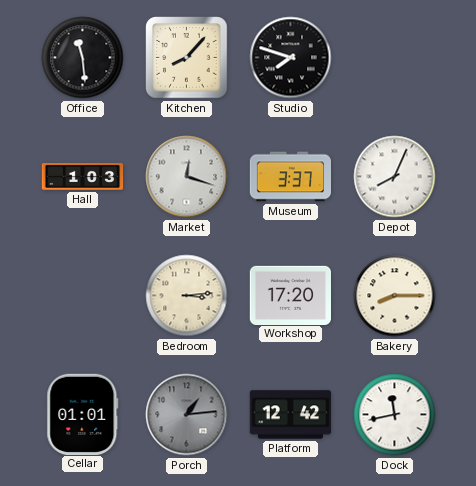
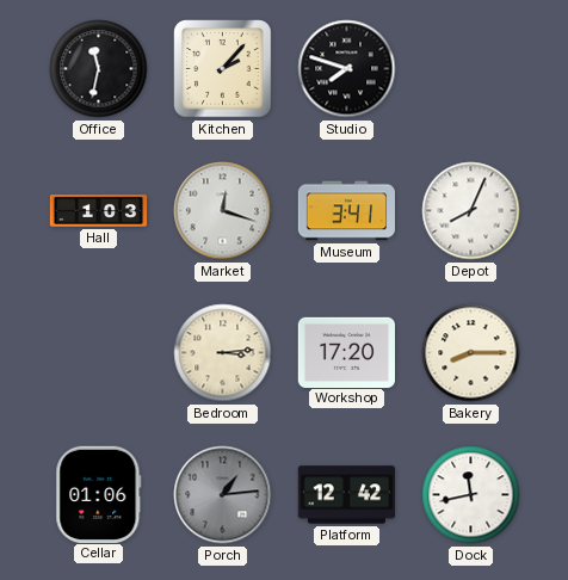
Office: 11:29 -> 11:32 (99, 69)
Kitchen: 8:07 -> 2:07 (223, 69)
Museum: 3:37 -> 3:41 (347, 211)
Cellar: 01:01 -> 01:06 (99, 494)
